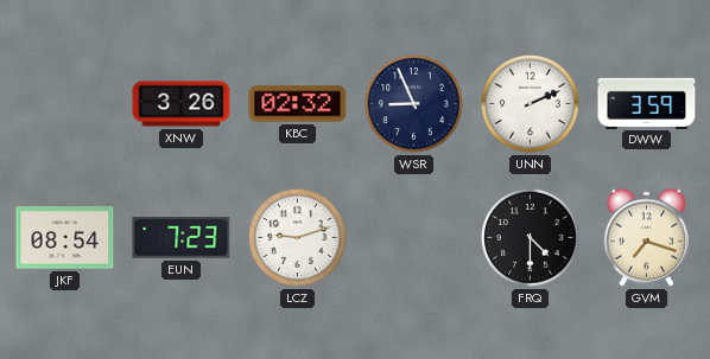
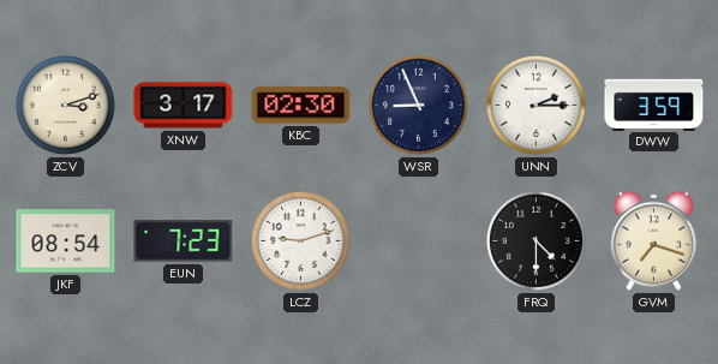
ZCV: none -> 3:12 (65, 105)
XNW: 3:26 -> 3:17 (184, 106)
KBC: 02:32 -> 02:30 (301, 106)
UNN: 2:11 -> 2:15 (535, 105)
